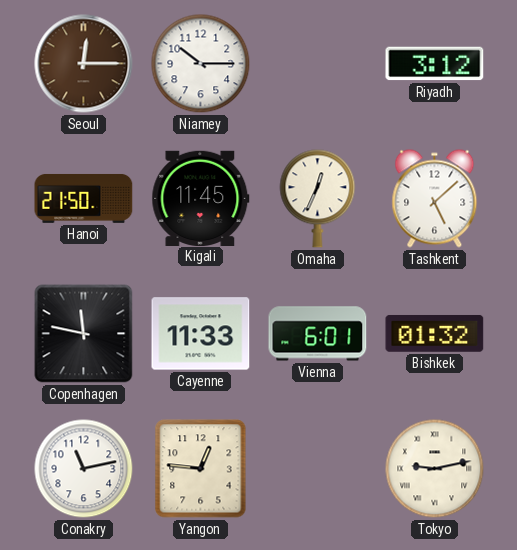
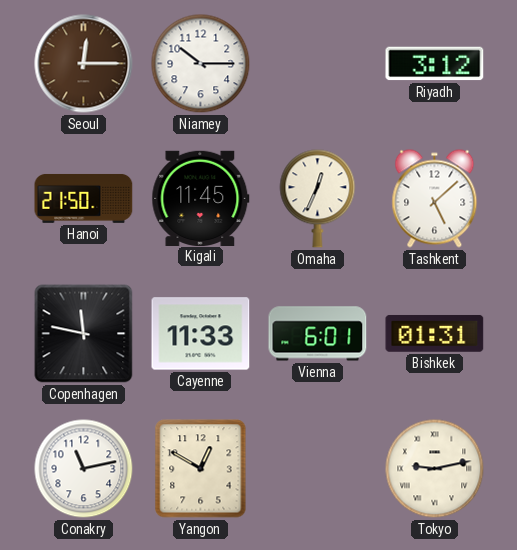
Bishkek: 01:32 -> 01:31 (435, 333)
Yangon: 12:46 -> 12:50 (201, 469)
